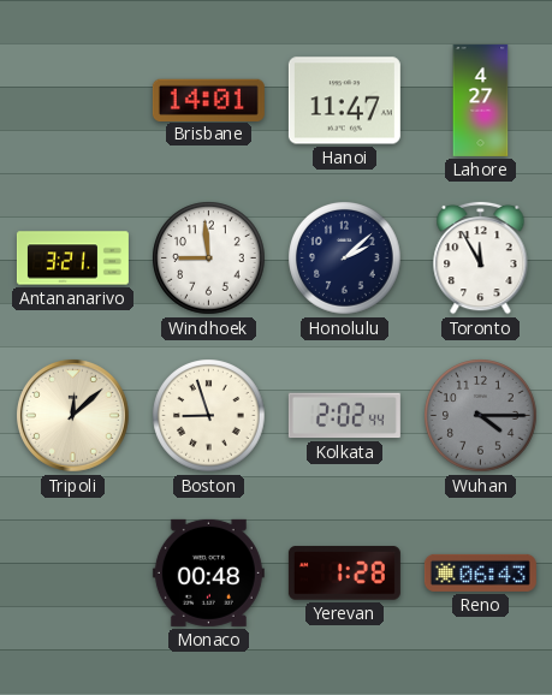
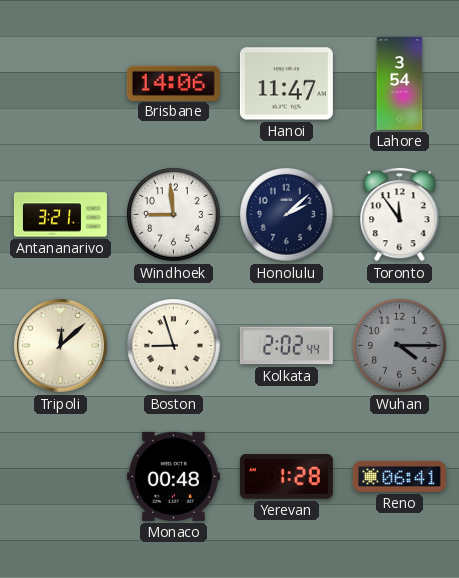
Brisbane: 14:01 -> 14:06 (173, 83)
Lahore: 4:27 -> 3:54 (400, 83)
Toronto: 11:55 -> 11:54 (400, 214)
Reno: 06:43 -> 06:41 (399, 476)
